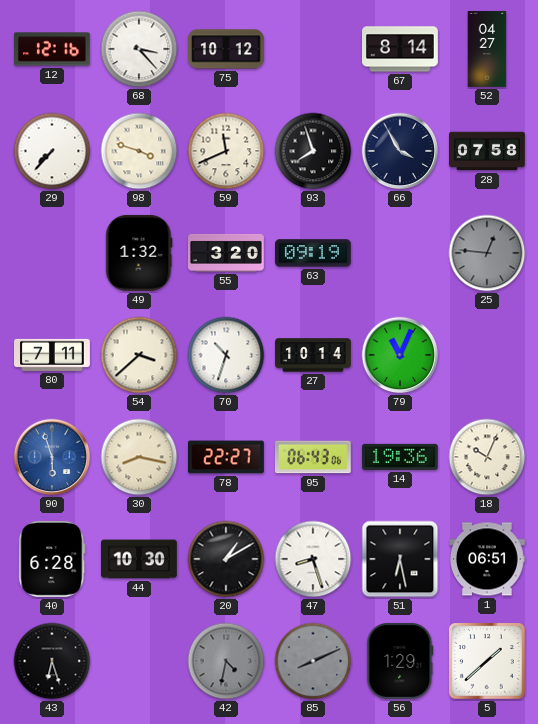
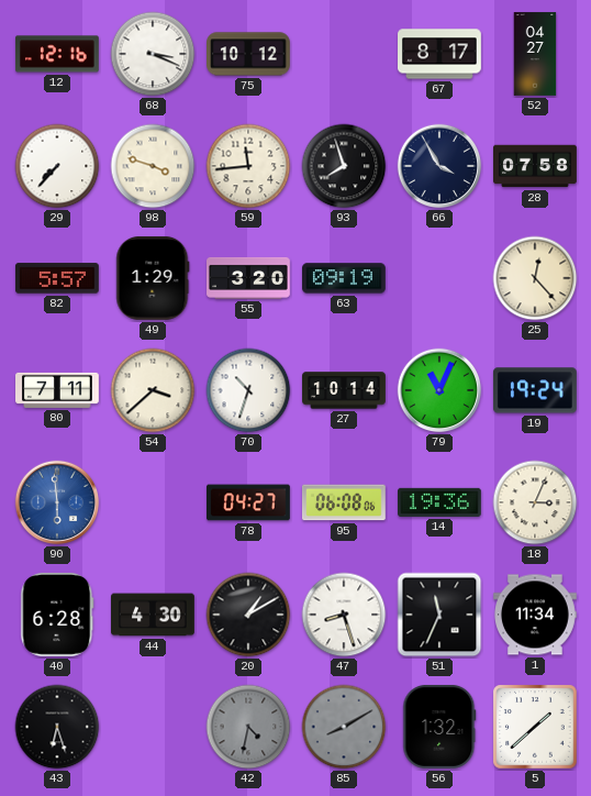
68: 3:23 -> 3:19 (153, 54)
67: 8:14 -> 8:17 (441, 54)
59: 11:41 -> 11:44 (248, 166)
82: none -> 5:57 (57, 278)
49: 1:32 -> 1:29 (153, 278)
25: 12:46 -> 12:23 (535, 278)
25 dial: grey -> cream (535, 278)
19: none -> 19:24 (535, 390)
90: 5:57 -> 5:59 (57, 502)
30: 8:17 -> none (139, 457)
78: 22:27 -> 04:27 (249, 502)
95: 06:43 -> 06:08 (345, 502)
18: 10:04 -> 3:04 (535, 502)
44: 10:30 -> 4:30 (154, 615)
51: 6:28 -> 11:34 (439, 615)
1: 06:51 -> 11:34 (536, 615)
85: 8:11 -> 8:10 (344, 727)
56: 1:29 -> 1:32 (439, 727)
